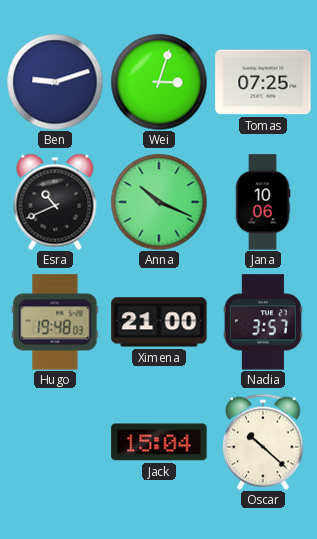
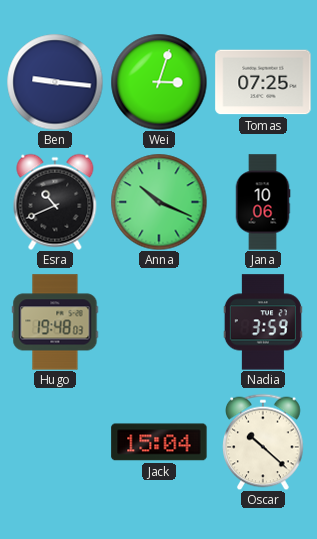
Ben: 9:12 -> 9:16 (55, 82)
Ximena: 21:00 -> none (159, 322)
Nadia: 3:57 -> 3:59 (263, 322)
